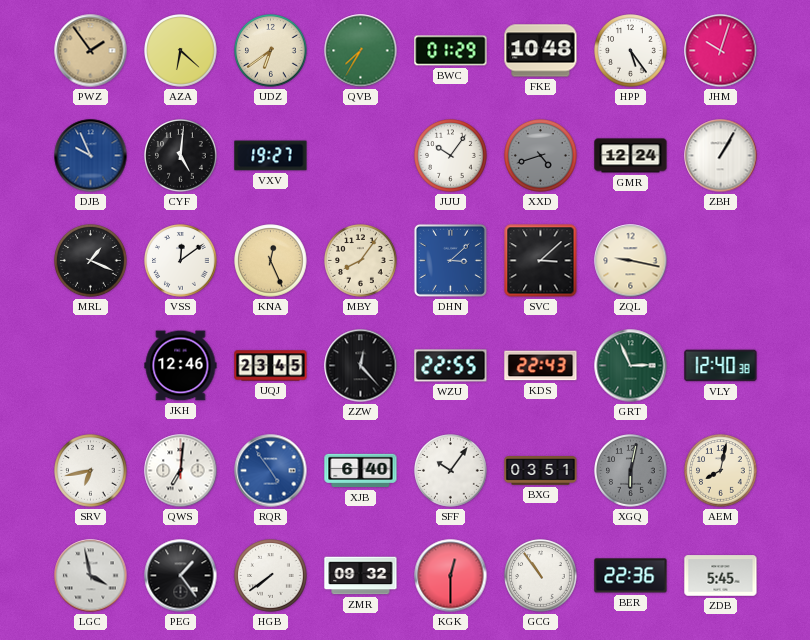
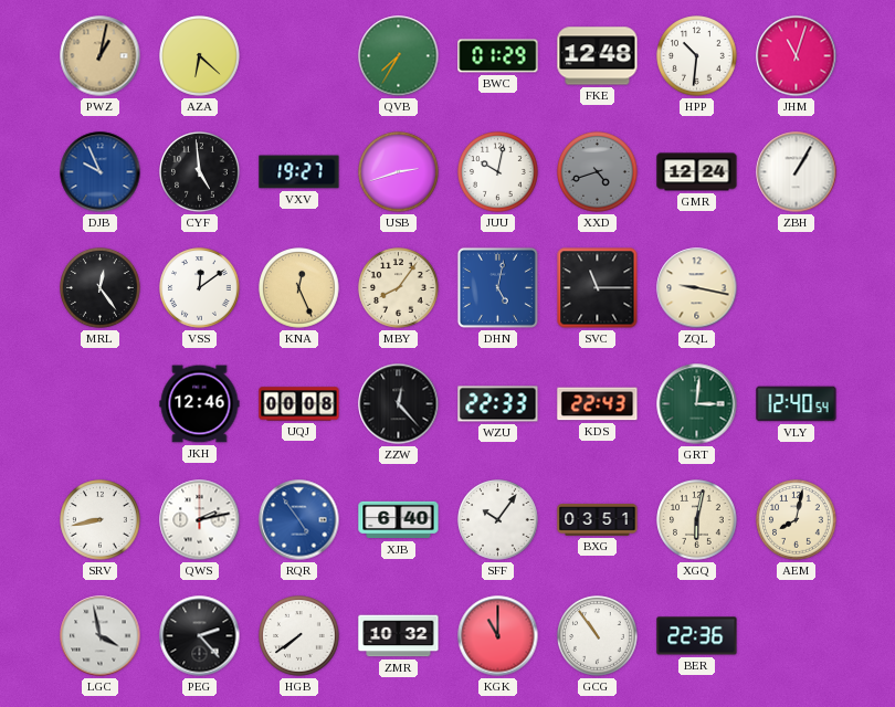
PWZ: 1:54 -> 1:02 (101, 56)
UDZ: 6:39 -> none (271, 51)
FKE: 10:48 -> 12:48 (598, 56)
HPP: 5:24 -> 10:31 (697, 56)
JHM: 10:03 -> 11:03 (797, 56)
CYF: 5:01 -> 4:59 (200, 172)
USB: none -> 2:42 (399, 172)
JUU: 10:06 -> 10:02 (498, 172)
MRL: 1:19 -> 12:24 (101, 288)
DHN: 3:08 -> 5:02 (497, 287)
SVC: 3:08 -> 11:15 (598, 288)
UQJ: 23:45 -> 00:08 (299, 404)
WZU: 22:55 -> 22:33 (498, 404)
GRT: 2:56 -> 3:01 (697, 404)
VLY: 12:40:38 -> 12:40:54 (797, 404)
SRV: 6:43 -> 8:43 (101, 520)
QWS: 7:01 -> 2:13 (200, 520)
XGQ dial: grey -> cream (697, 520)
PEG: 1:24 -> 2:23 (200, 636)
ZMR: 09:32 -> 10:32 (399, 636)
KGK: 12:30 -> 11:00 (498, 636)
ZDB: 5:45 -> none (721, 576)
